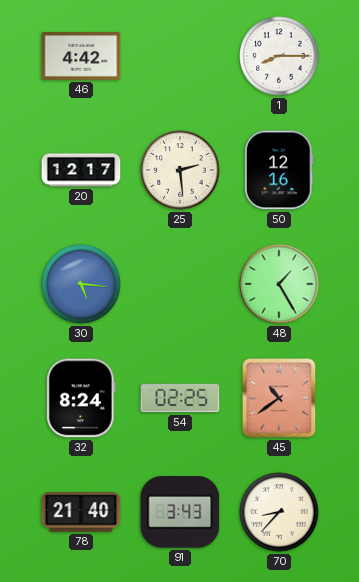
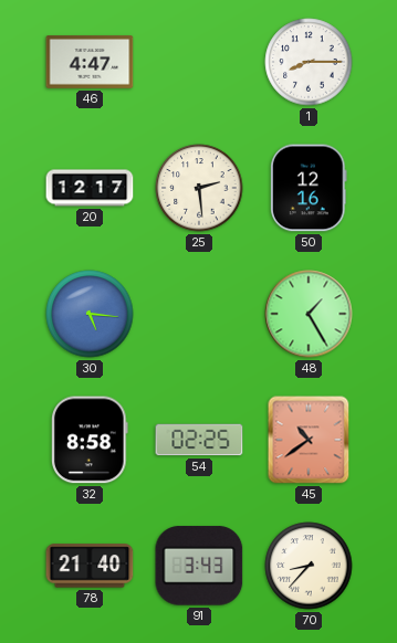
46: 4:42 -> 4:47 (90, 63)
32: 8:24 -> 8:58 (91, 440)
